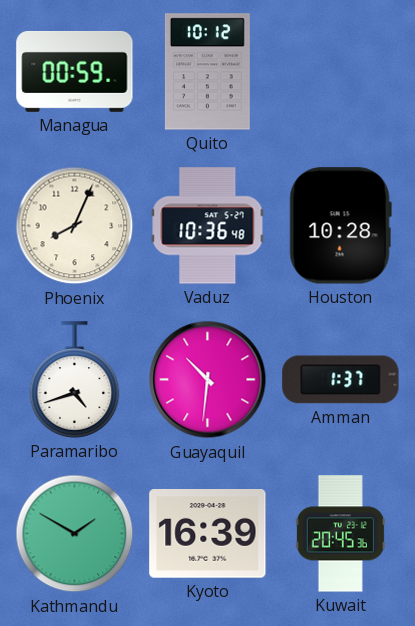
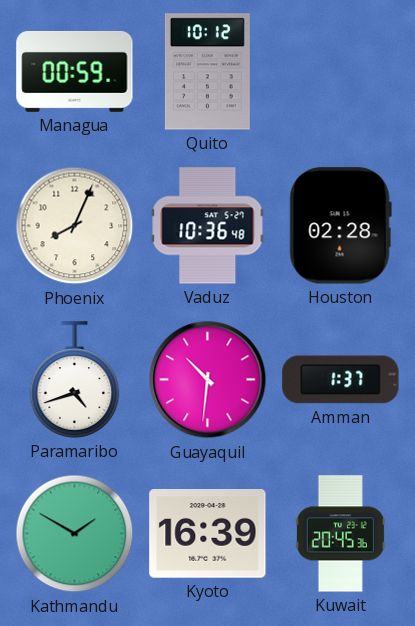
Houston: 10:28 -> 02:28 (340, 226)
